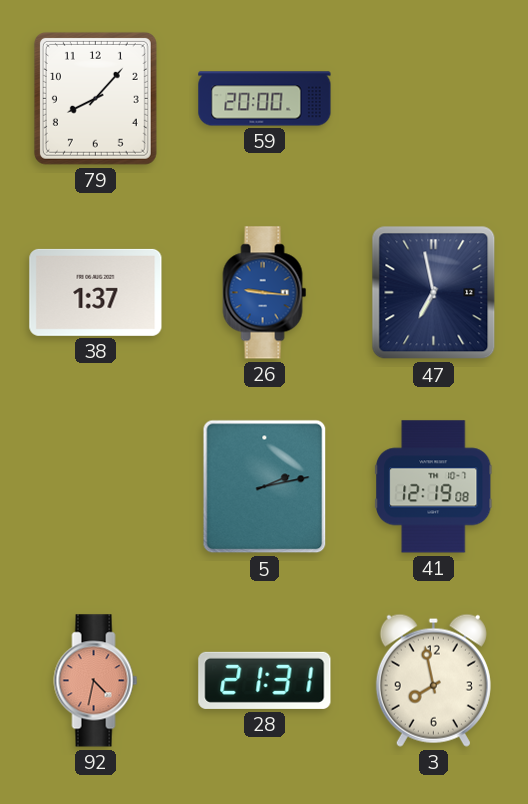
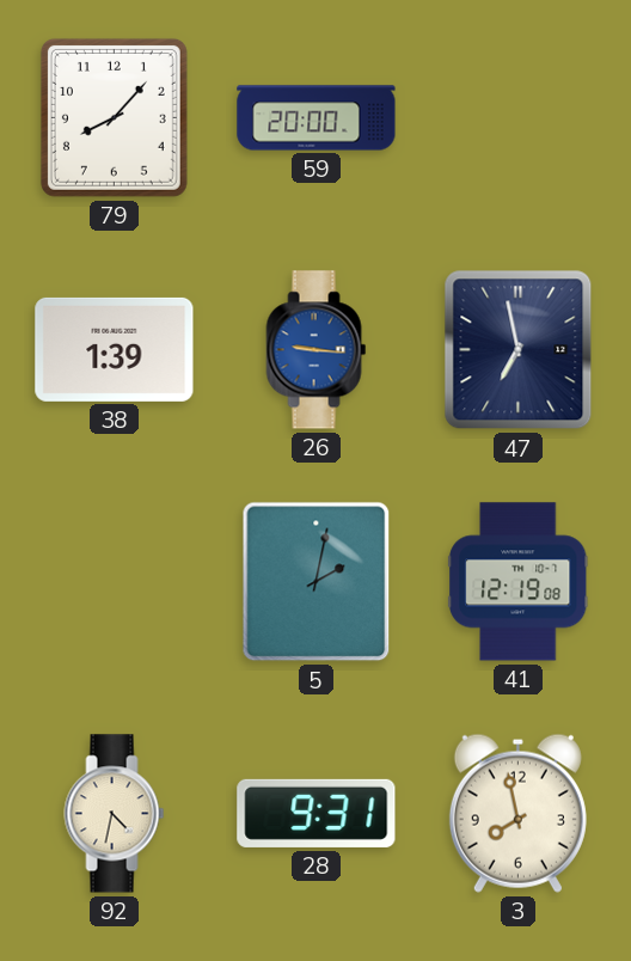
38: 1:37 -> 1:39 (115, 349)
5: 2:13 -> 2:02 (317, 582)
92 dial: salmon -> cream (115, 814)
28: 21:31 -> 9:31 (317, 813)
